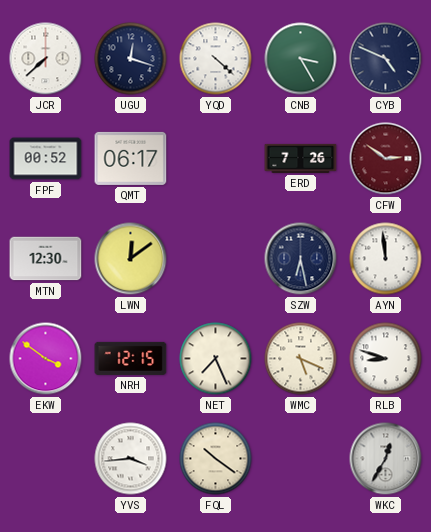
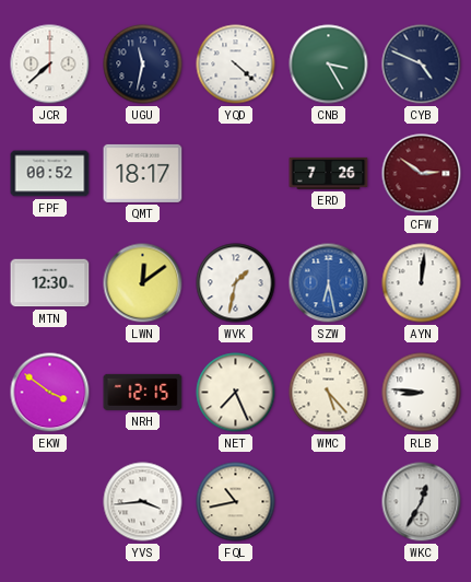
UGU: 12:18 -> 11:32 (143, 65)
QMT: 06:17 -> 18:17 (143, 173)
WVK: none -> 1:32 (236, 283)
SZW dial: navy -> blue (329, 283)
AYN: 11:59 -> 12:01 (422, 283)
WMC: 5:19 -> 5:23 (329, 393)
RLB: 8:48 -> 8:46 (422, 393)
FQL: 10:21 -> 10:43 (236, 502)
